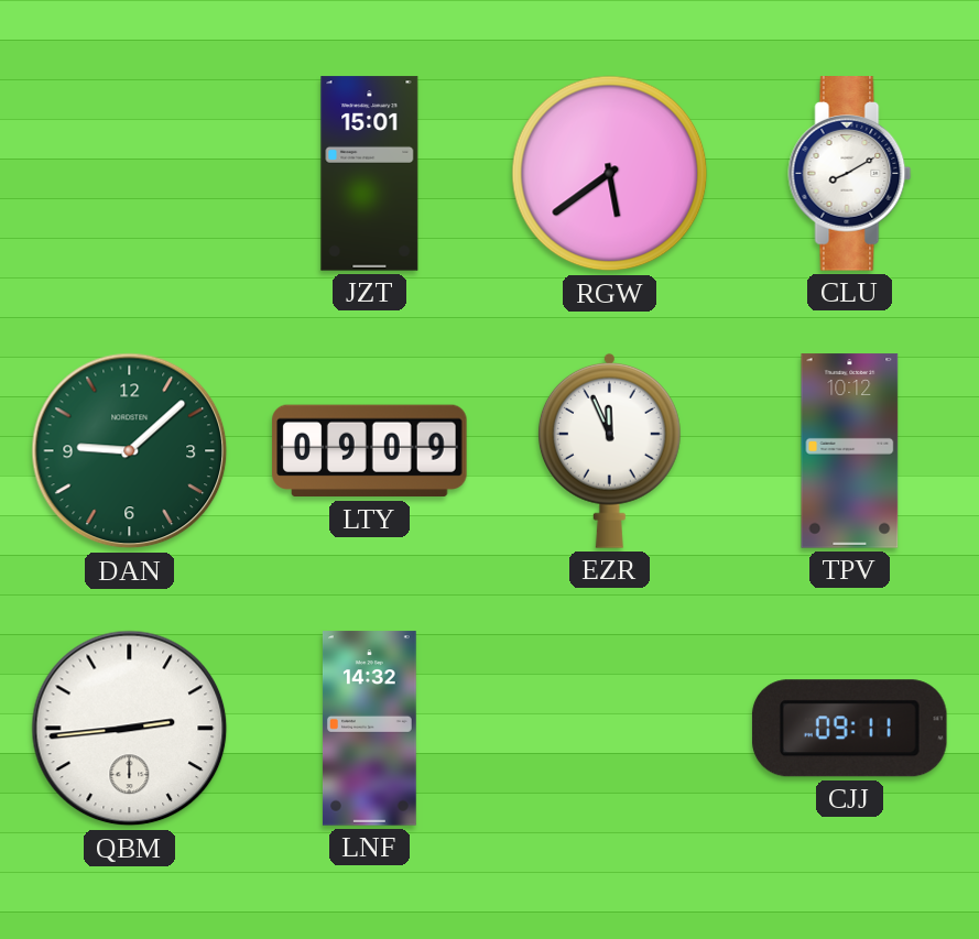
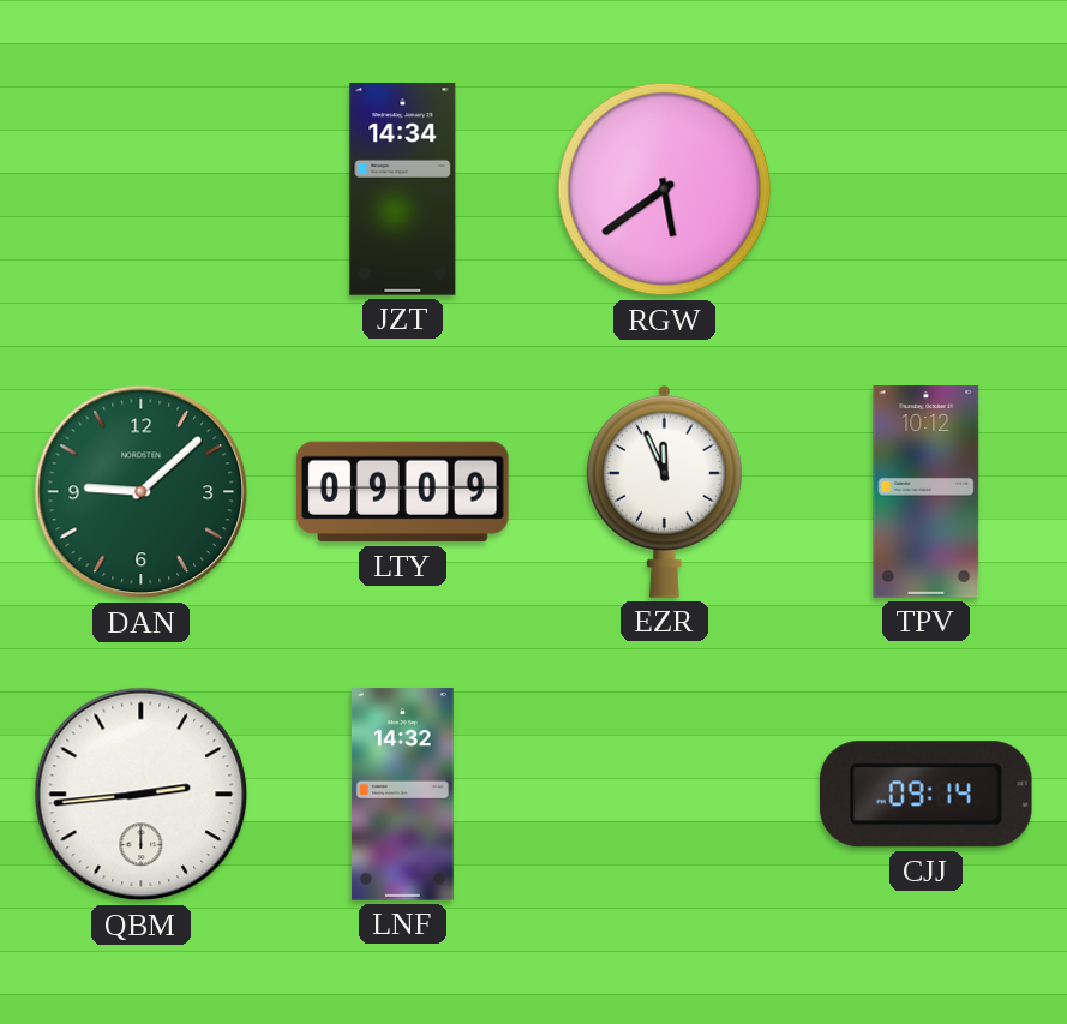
JZT: 15:01 -> 14:34 (403, 190)
CLU: 8:10 -> none (850, 174)
CJJ: 09:11 -> 09:14 (925, 795)
